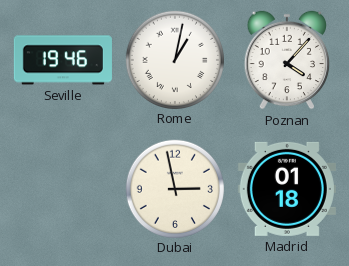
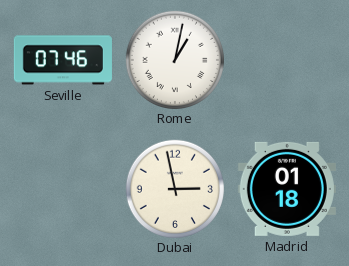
Seville: 19:46 -> 07:46 (63, 60)
Poznan: 4:07 -> none (287, 60)
